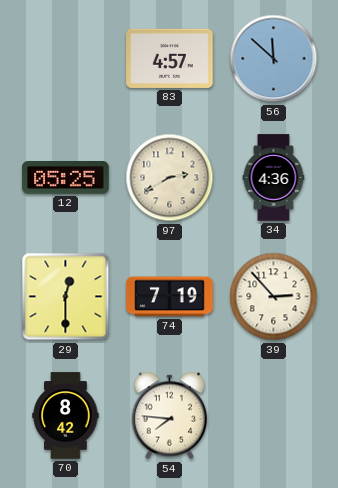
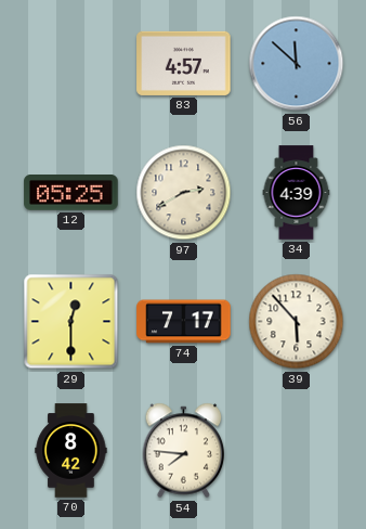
34: 4:36 -> 4:39 (297, 193)
74: 7:19 -> 7:17 (184, 322)
39: 2:53 -> 5:53 (297, 322)
